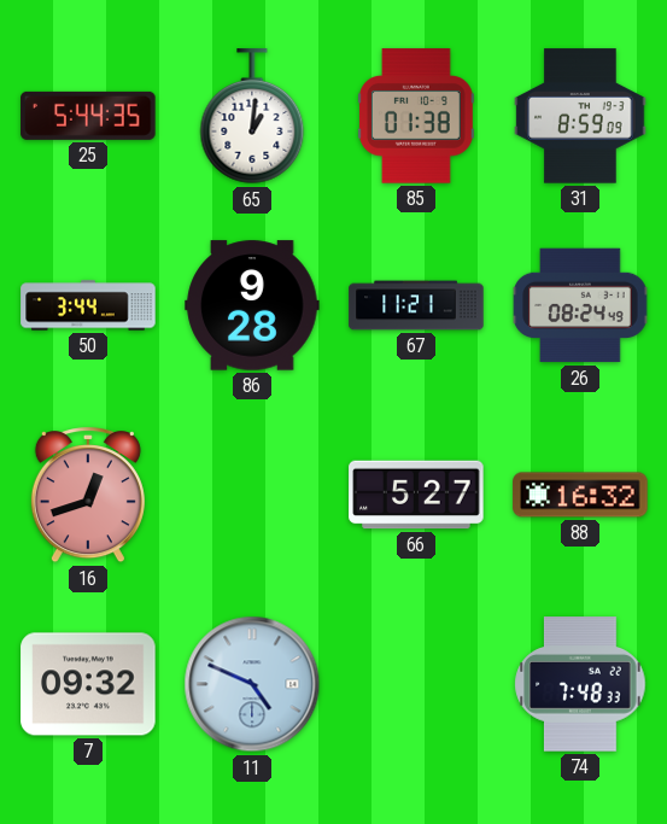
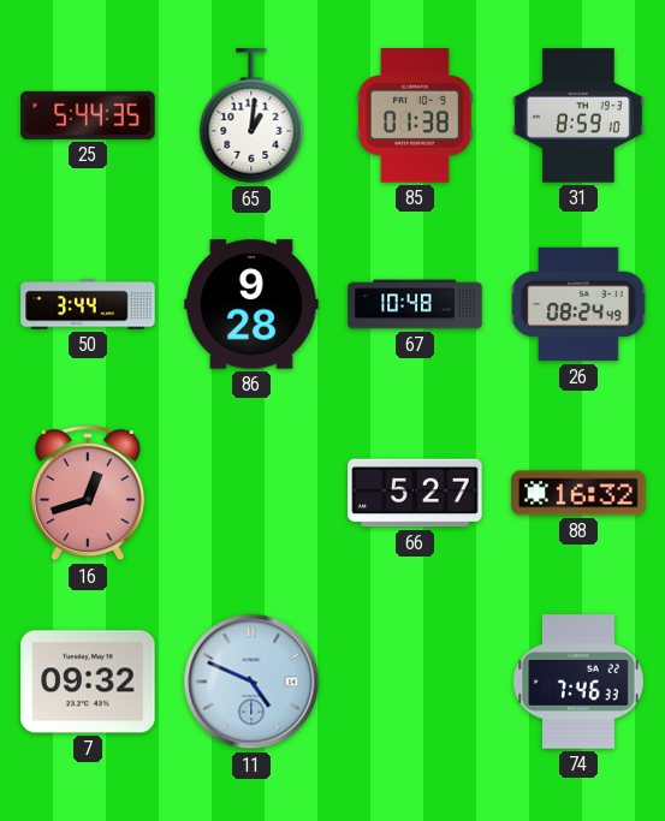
31: 8:59:09 -> 8:59:10 (578, 115)
67: 11:21 -> 10:48 (415, 304)
74: 7:48 -> 7:46 (578, 682)
